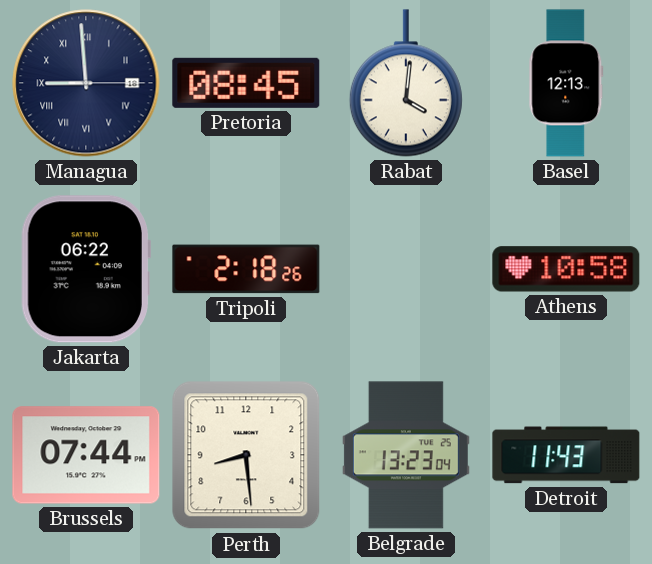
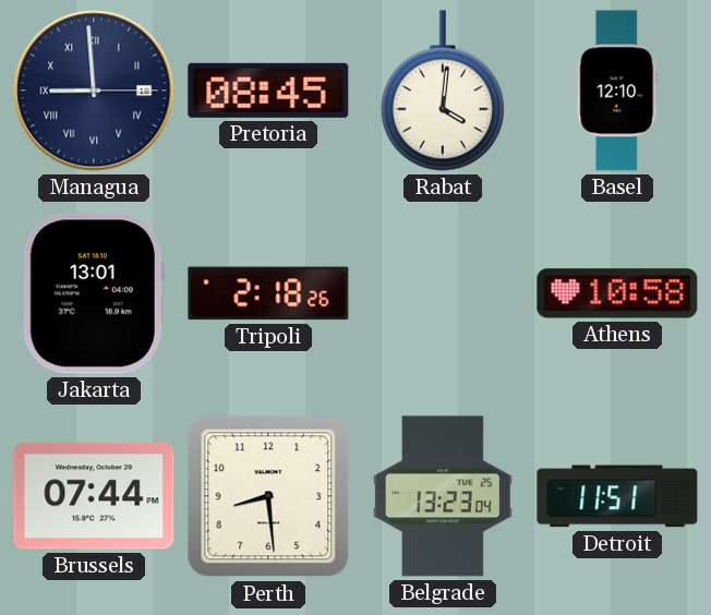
Basel: 12:13 -> 12:10 (617, 91)
Jakarta: 06:22 -> 13:01 (93, 293)
Detroit: 11:43 -> 11:51 (617, 496)
